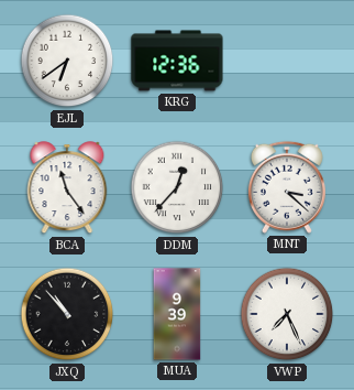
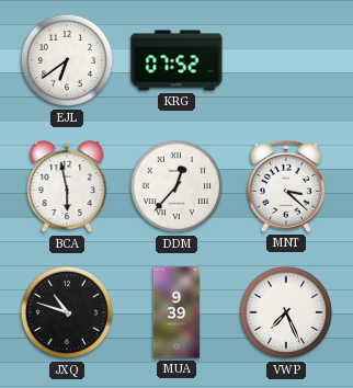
KRG: 12:36 -> 07:52 (176, 60)
BCA: 11:24 -> 5:58 (67, 187)
JXQ: 10:53 -> 10:48 (67, 312)
